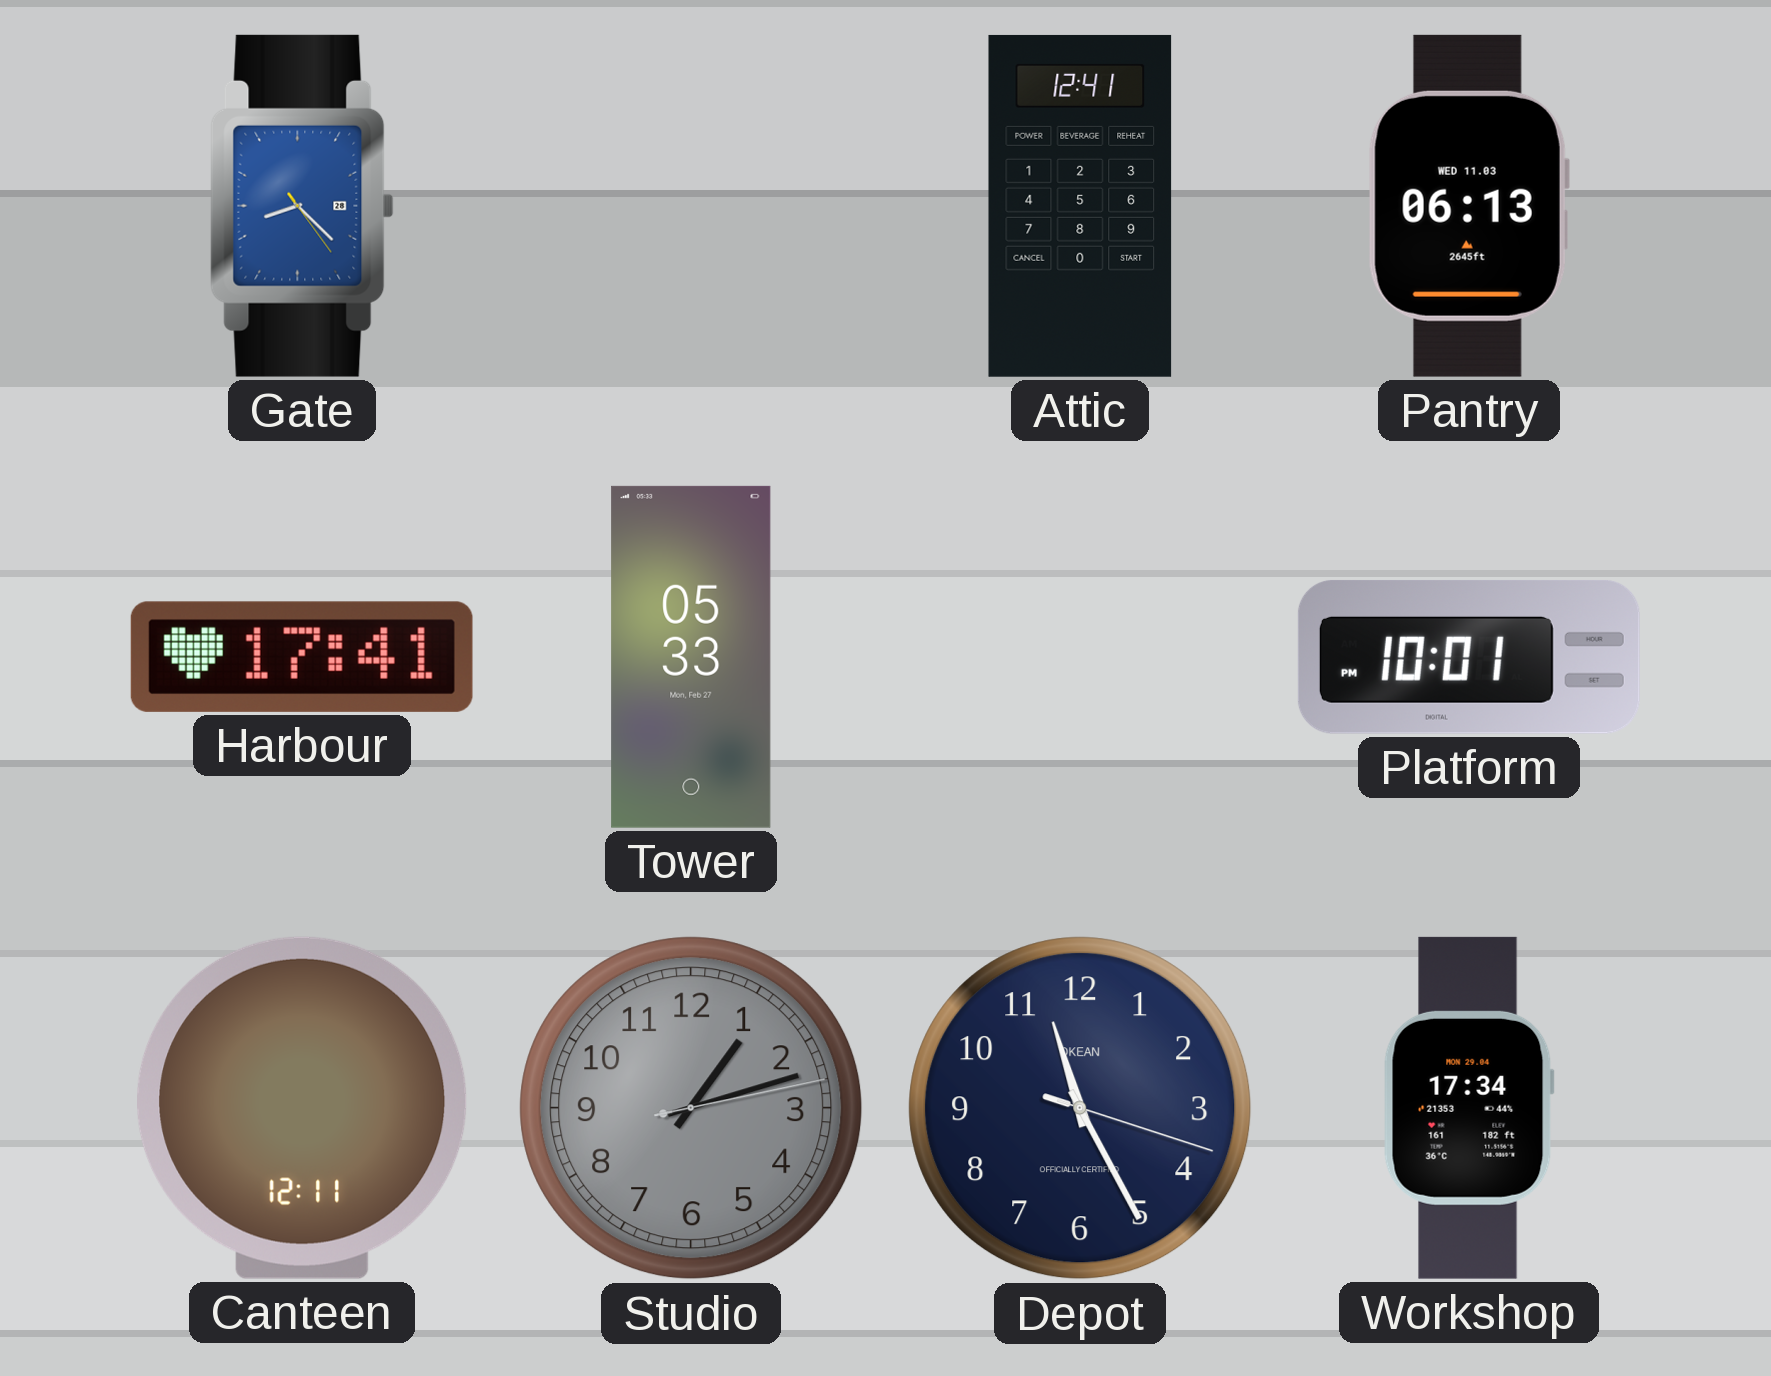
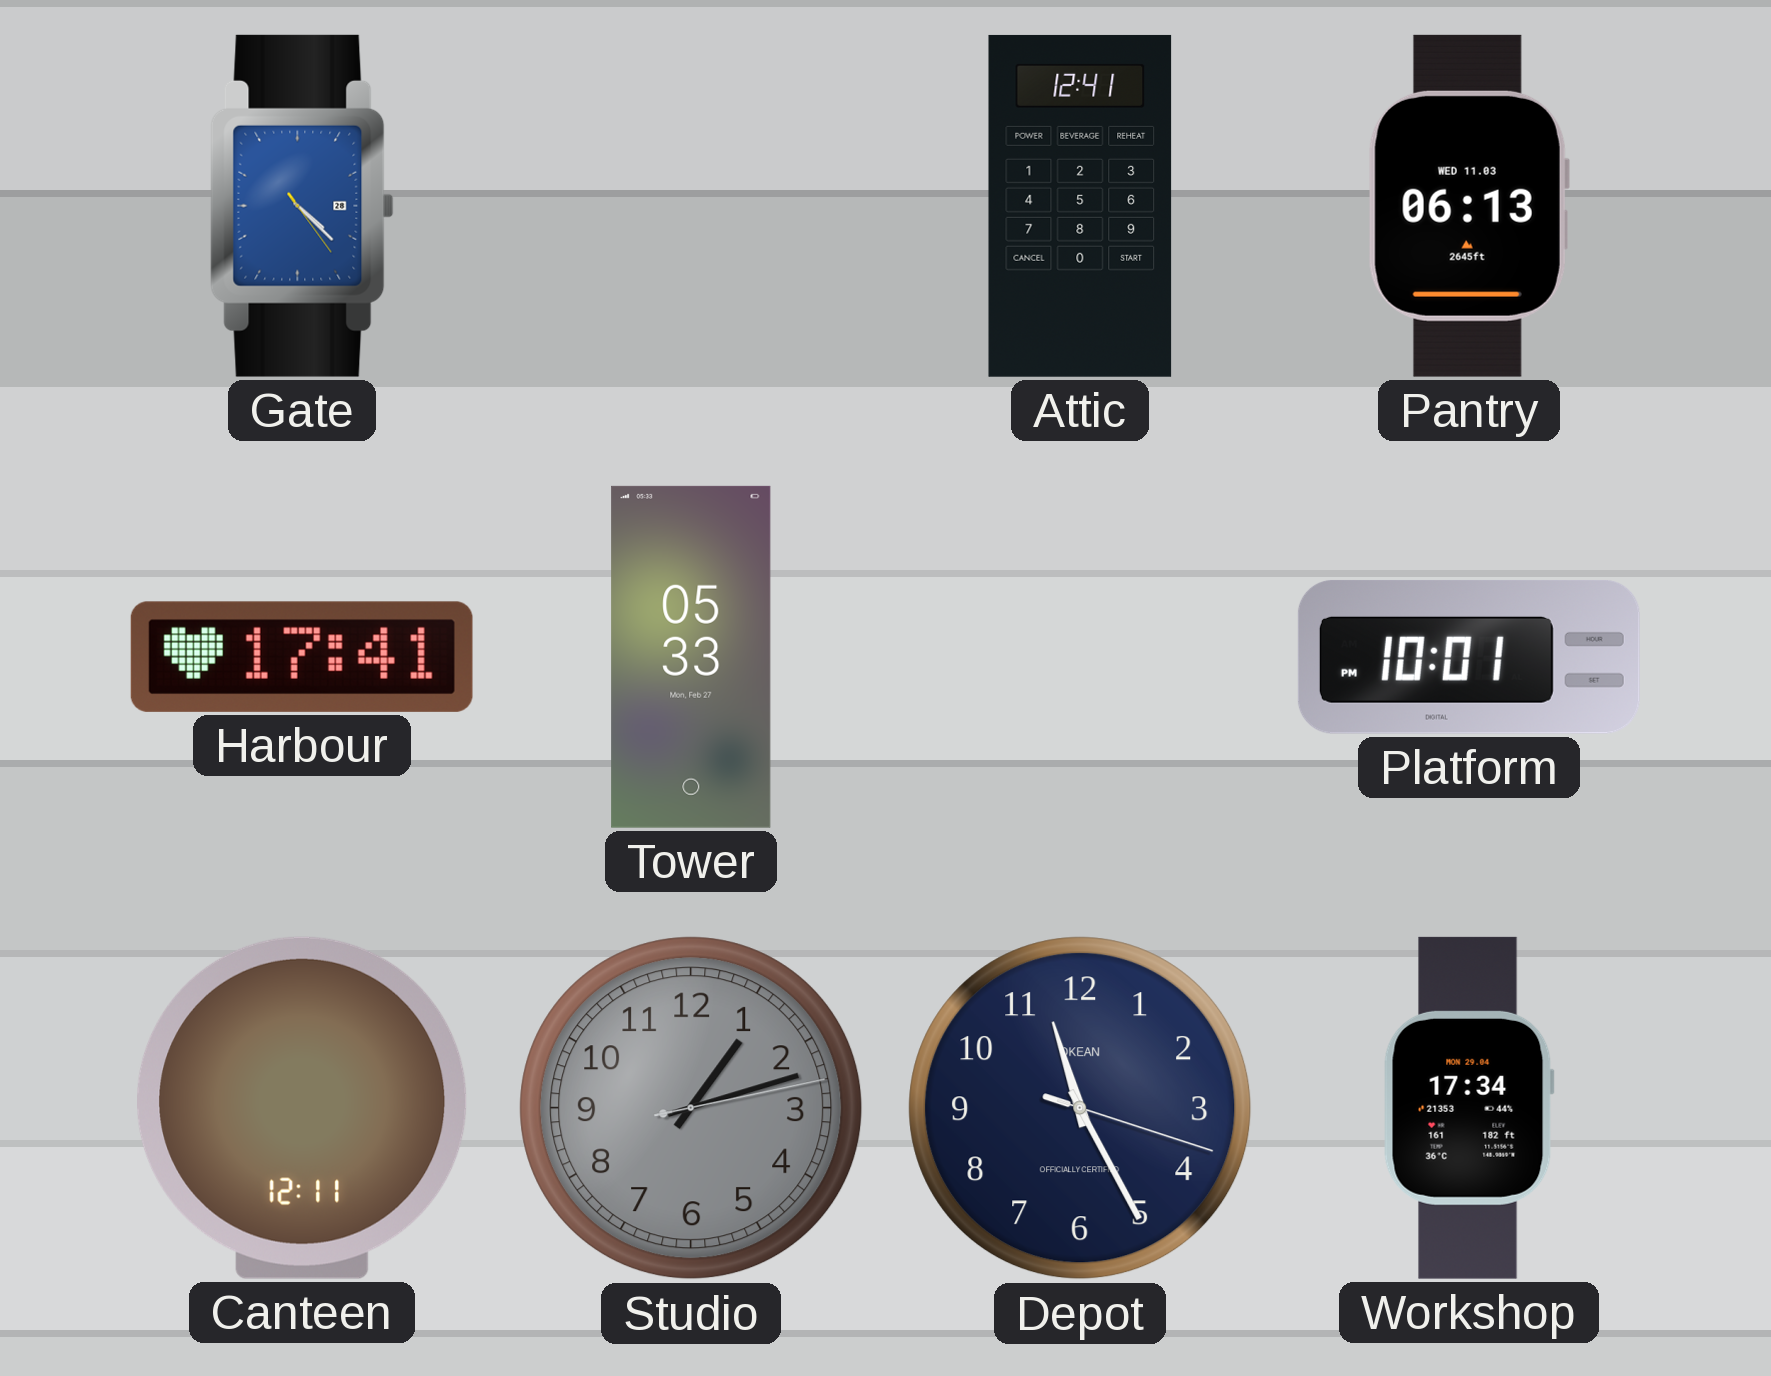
Gate: 8:22 -> 4:22 (302, 206)
